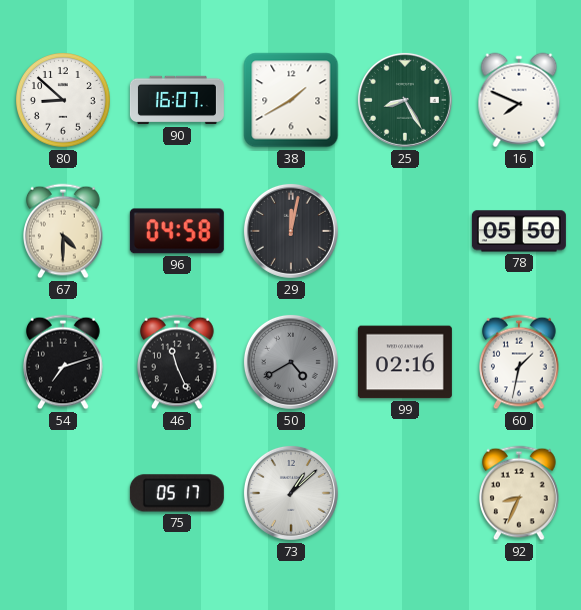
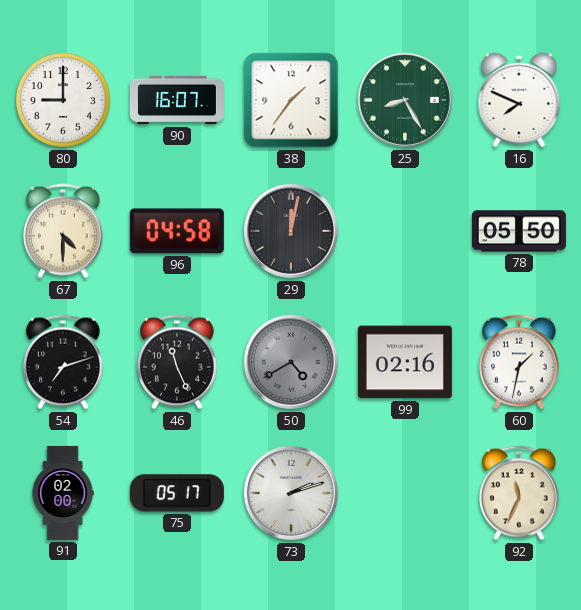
80: 8:52 -> 9:00 (64, 101)
38: 1:40 -> 1:36 (291, 100)
91: none -> 02:00 (63, 493)
73: 1:08 -> 2:12 (291, 493)
92: 8:34 -> 11:34 (520, 493)
